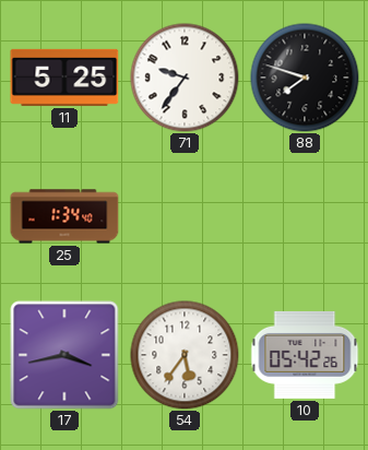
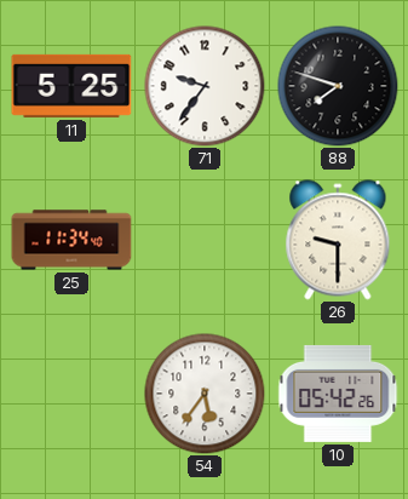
25: 1:34 -> 11:34 (71, 240)
26: none -> 9:30 (338, 240)
17: 3:43 -> none (64, 355)
